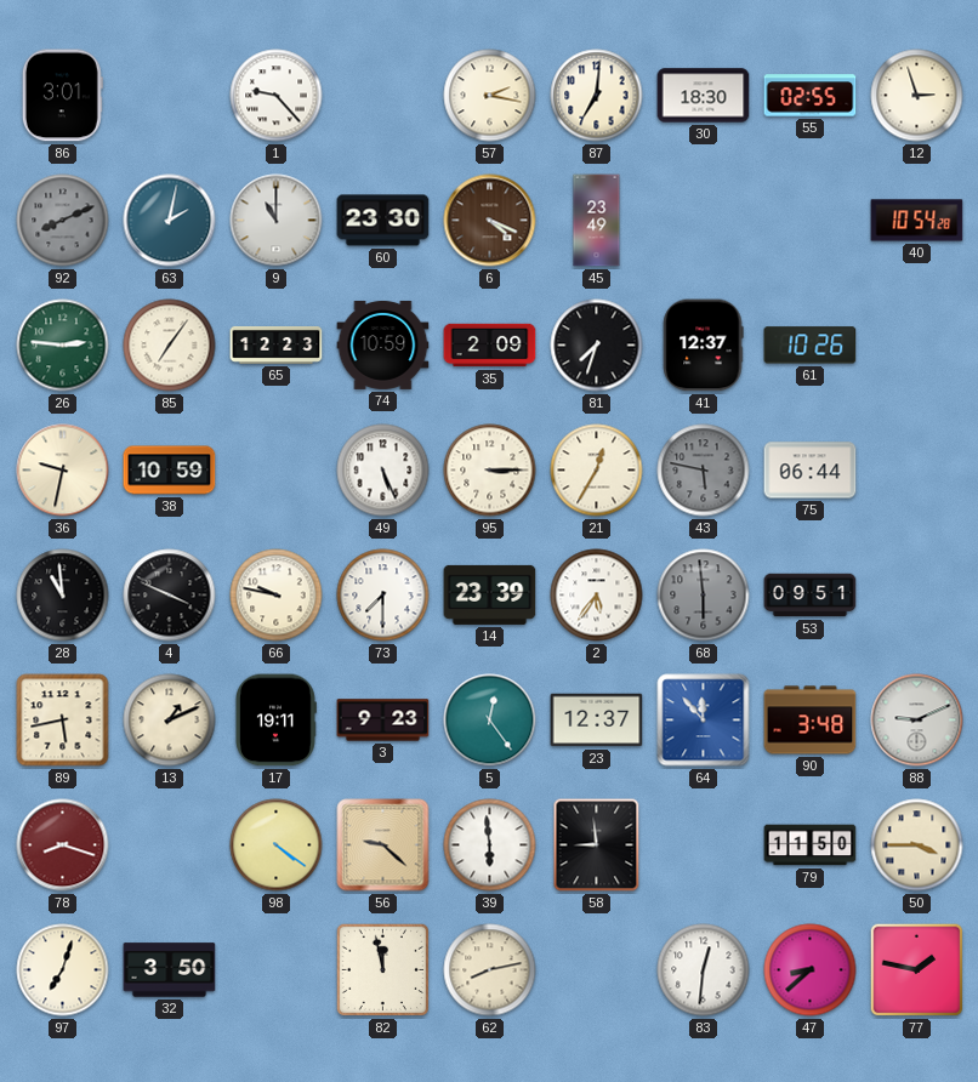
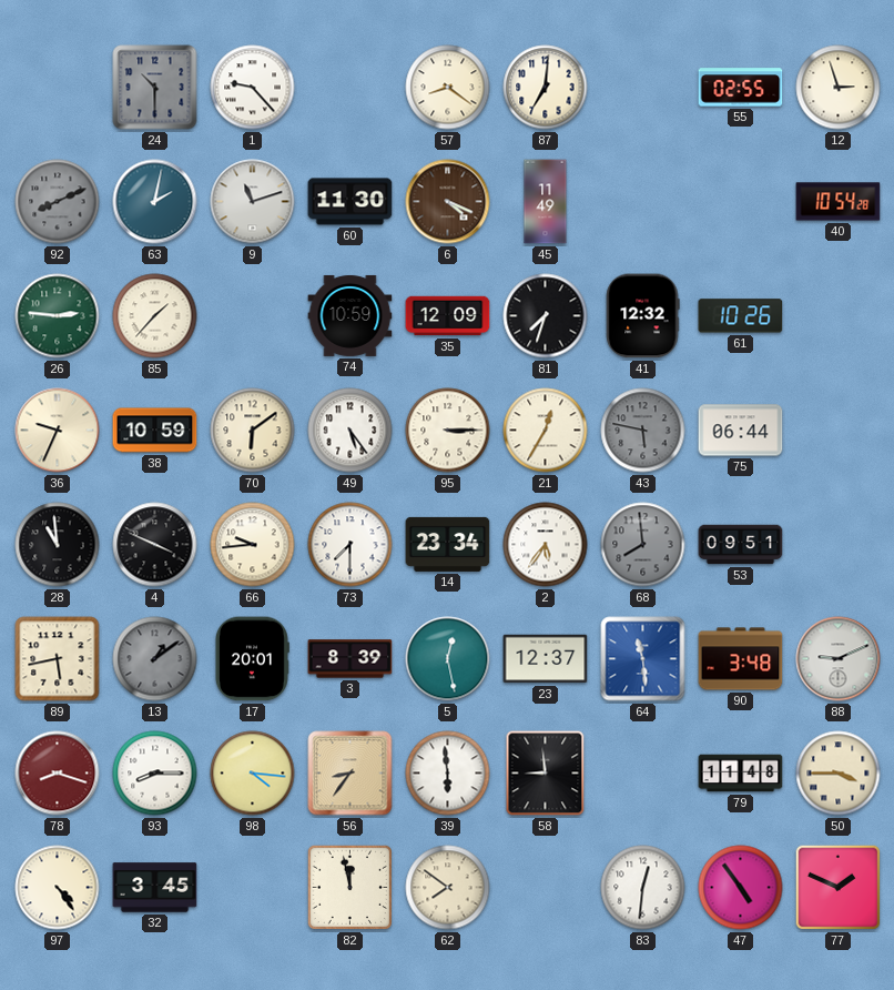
86: 3:01 -> none (62, 96)
24: none -> 10:30 (155, 88)
57: 2:17 -> 8:21 (448, 88)
30: 18:30 -> none (704, 96)
9: 11:00 -> 11:12 (253, 202)
60: 23:30 -> 11:30 (351, 202)
45: 23:49 -> 11:49 (546, 202)
85: 7:06 -> 1:37 (155, 316)
65: 12:23 -> none (277, 344)
35: 2:09 -> 12:09 (448, 316)
41: 12:37 -> 12:32 (642, 316)
36: 9:32 -> 9:34 (58, 431)
70: none -> 6:09 (253, 431)
49: 5:26 -> 5:24 (351, 431)
66: 9:47 -> 9:44 (253, 545)
14: 23:39 -> 23:34 (448, 544)
68: 5:59 -> 7:59 (643, 545)
13: 1:11 -> 1:09 (155, 659)
13 dial: cream -> grey (155, 659)
17: 19:11 -> 20:01 (253, 659)
3: 9:23 -> 8:39 (351, 659)
5: 12:24 -> 12:28 (448, 659)
64: 11:53 -> 11:29 (643, 659)
93: none -> 8:15 (155, 774)
98: 4:21 -> 4:16 (253, 774)
56: 9:22 -> 8:36 (351, 774)
79: 11:50 -> 11:48 (741, 774)
97: 7:03 -> 4:24 (58, 888)
32: 3:50 -> 3:45 (155, 888)
62: 8:13 -> 7:51 (448, 888)
47: 8:38 -> 4:54 (741, 888)
77: 1:47 -> 1:49 (839, 888)
